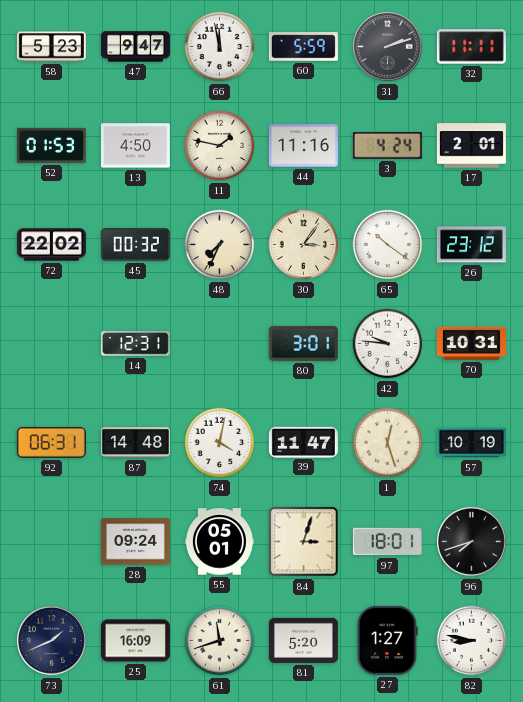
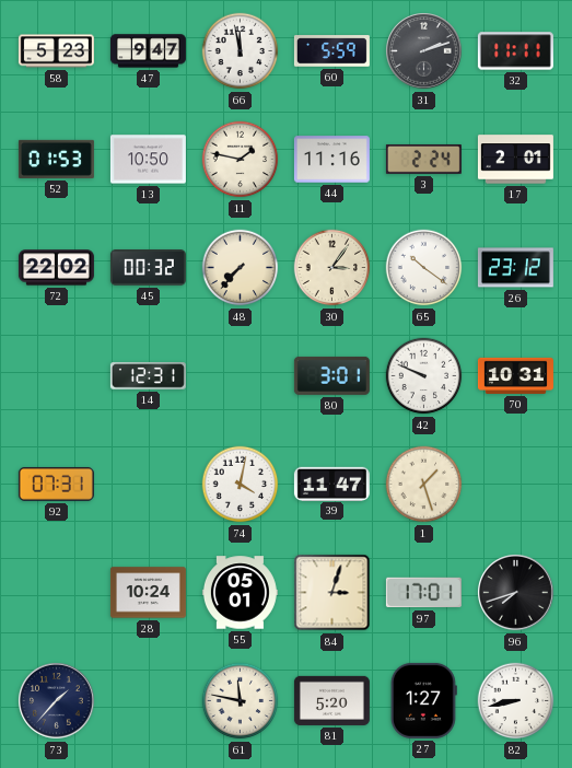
13: 4:50 -> 10:50 (148, 160)
3: 4:24 -> 2:24 (423, 159)
48: 7:34 -> 7:37 (241, 268)
42: 9:46 -> 9:49 (424, 376)
92: 06:31 -> 07:31 (56, 484)
87: 14:48 -> none (135, 443)
1: 12:27 -> 1:27 (424, 485)
57: 10:19 -> none (471, 443)
28: 09:24 -> 10:24 (148, 593)
97: 18:01 -> 17:01 (423, 593)
73: 1:41 -> 1:37 (57, 701)
25: 16:09 -> none (135, 641)
61: 11:42 -> 11:47 (241, 701)
82: 8:47 -> 8:43 (516, 701)
